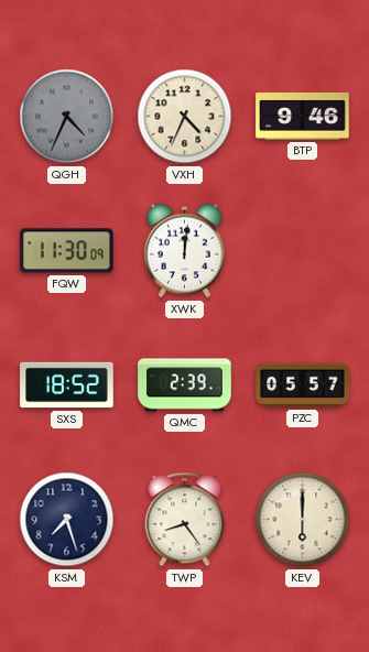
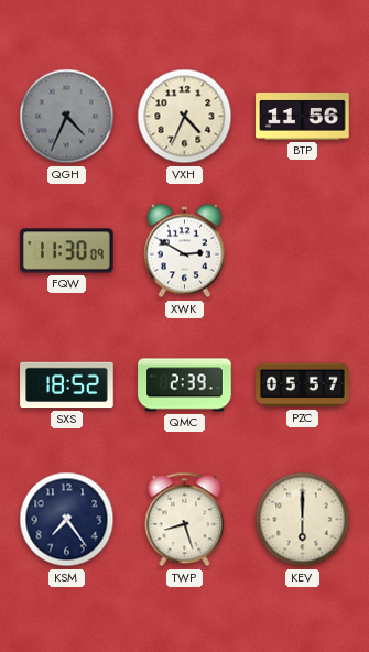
BTP: 9:46 -> 11:56 (303, 117)
XWK: 12:01 -> 2:50 (184, 251)
KSM: 7:27 -> 7:24 (67, 520)
TWP: 8:24 -> 8:27 (185, 520)
